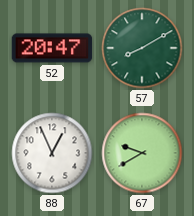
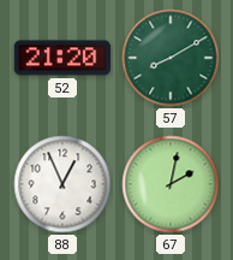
52: 20:47 -> 21:20 (62, 58)
67: 9:40 -> 2:02 (171, 184)
